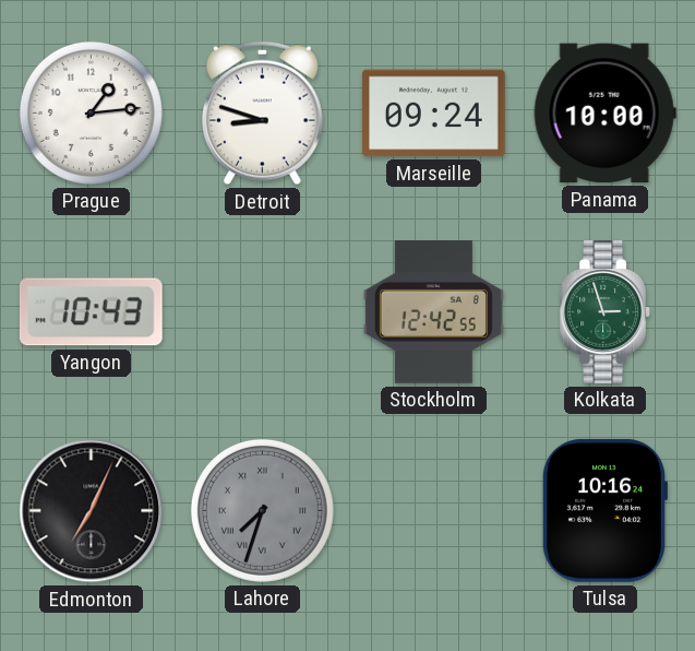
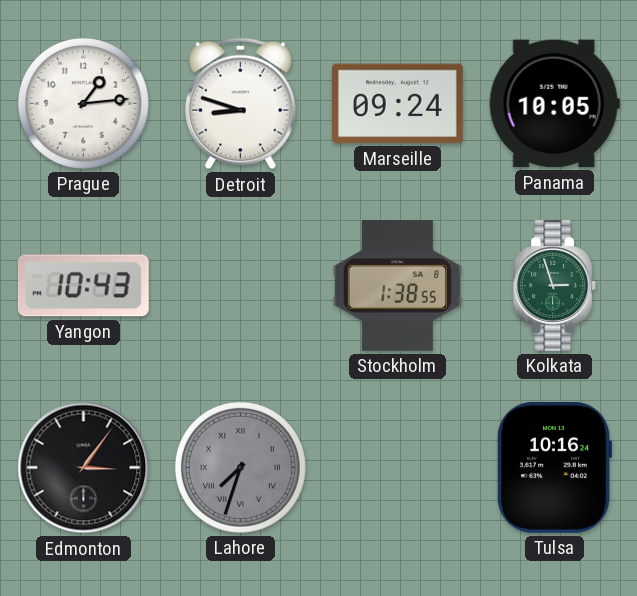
Panama: 10:00 -> 10:05 (554, 104)
Stockholm: 12:42 -> 1:38 (397, 286)
Edmonton: 7:04 -> 3:06 (84, 468)
